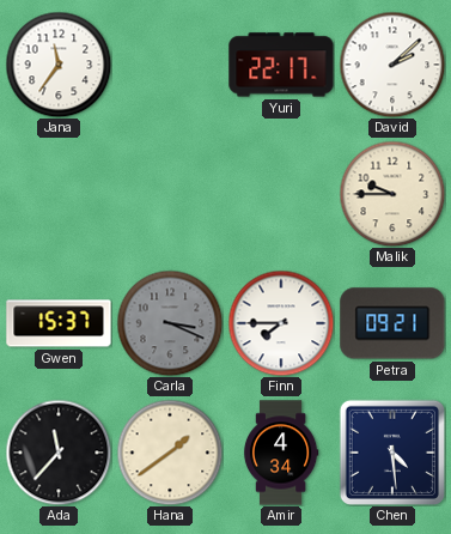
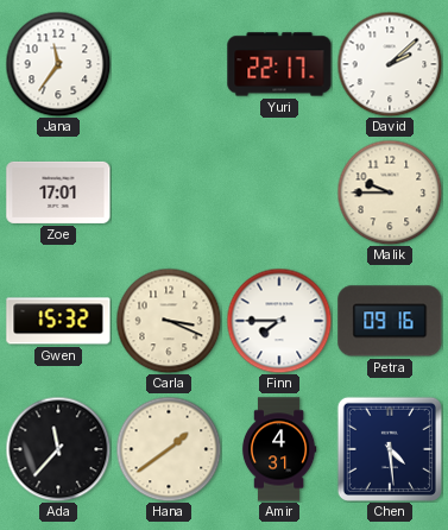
Zoe: none -> 17:01 (58, 193)
Gwen: 15:37 -> 15:32 (58, 321)
Carla dial: grey -> cream (169, 321)
Petra: 09:21 -> 09:16 (390, 321)
Amir: 4:34 -> 4:31 (279, 449)
